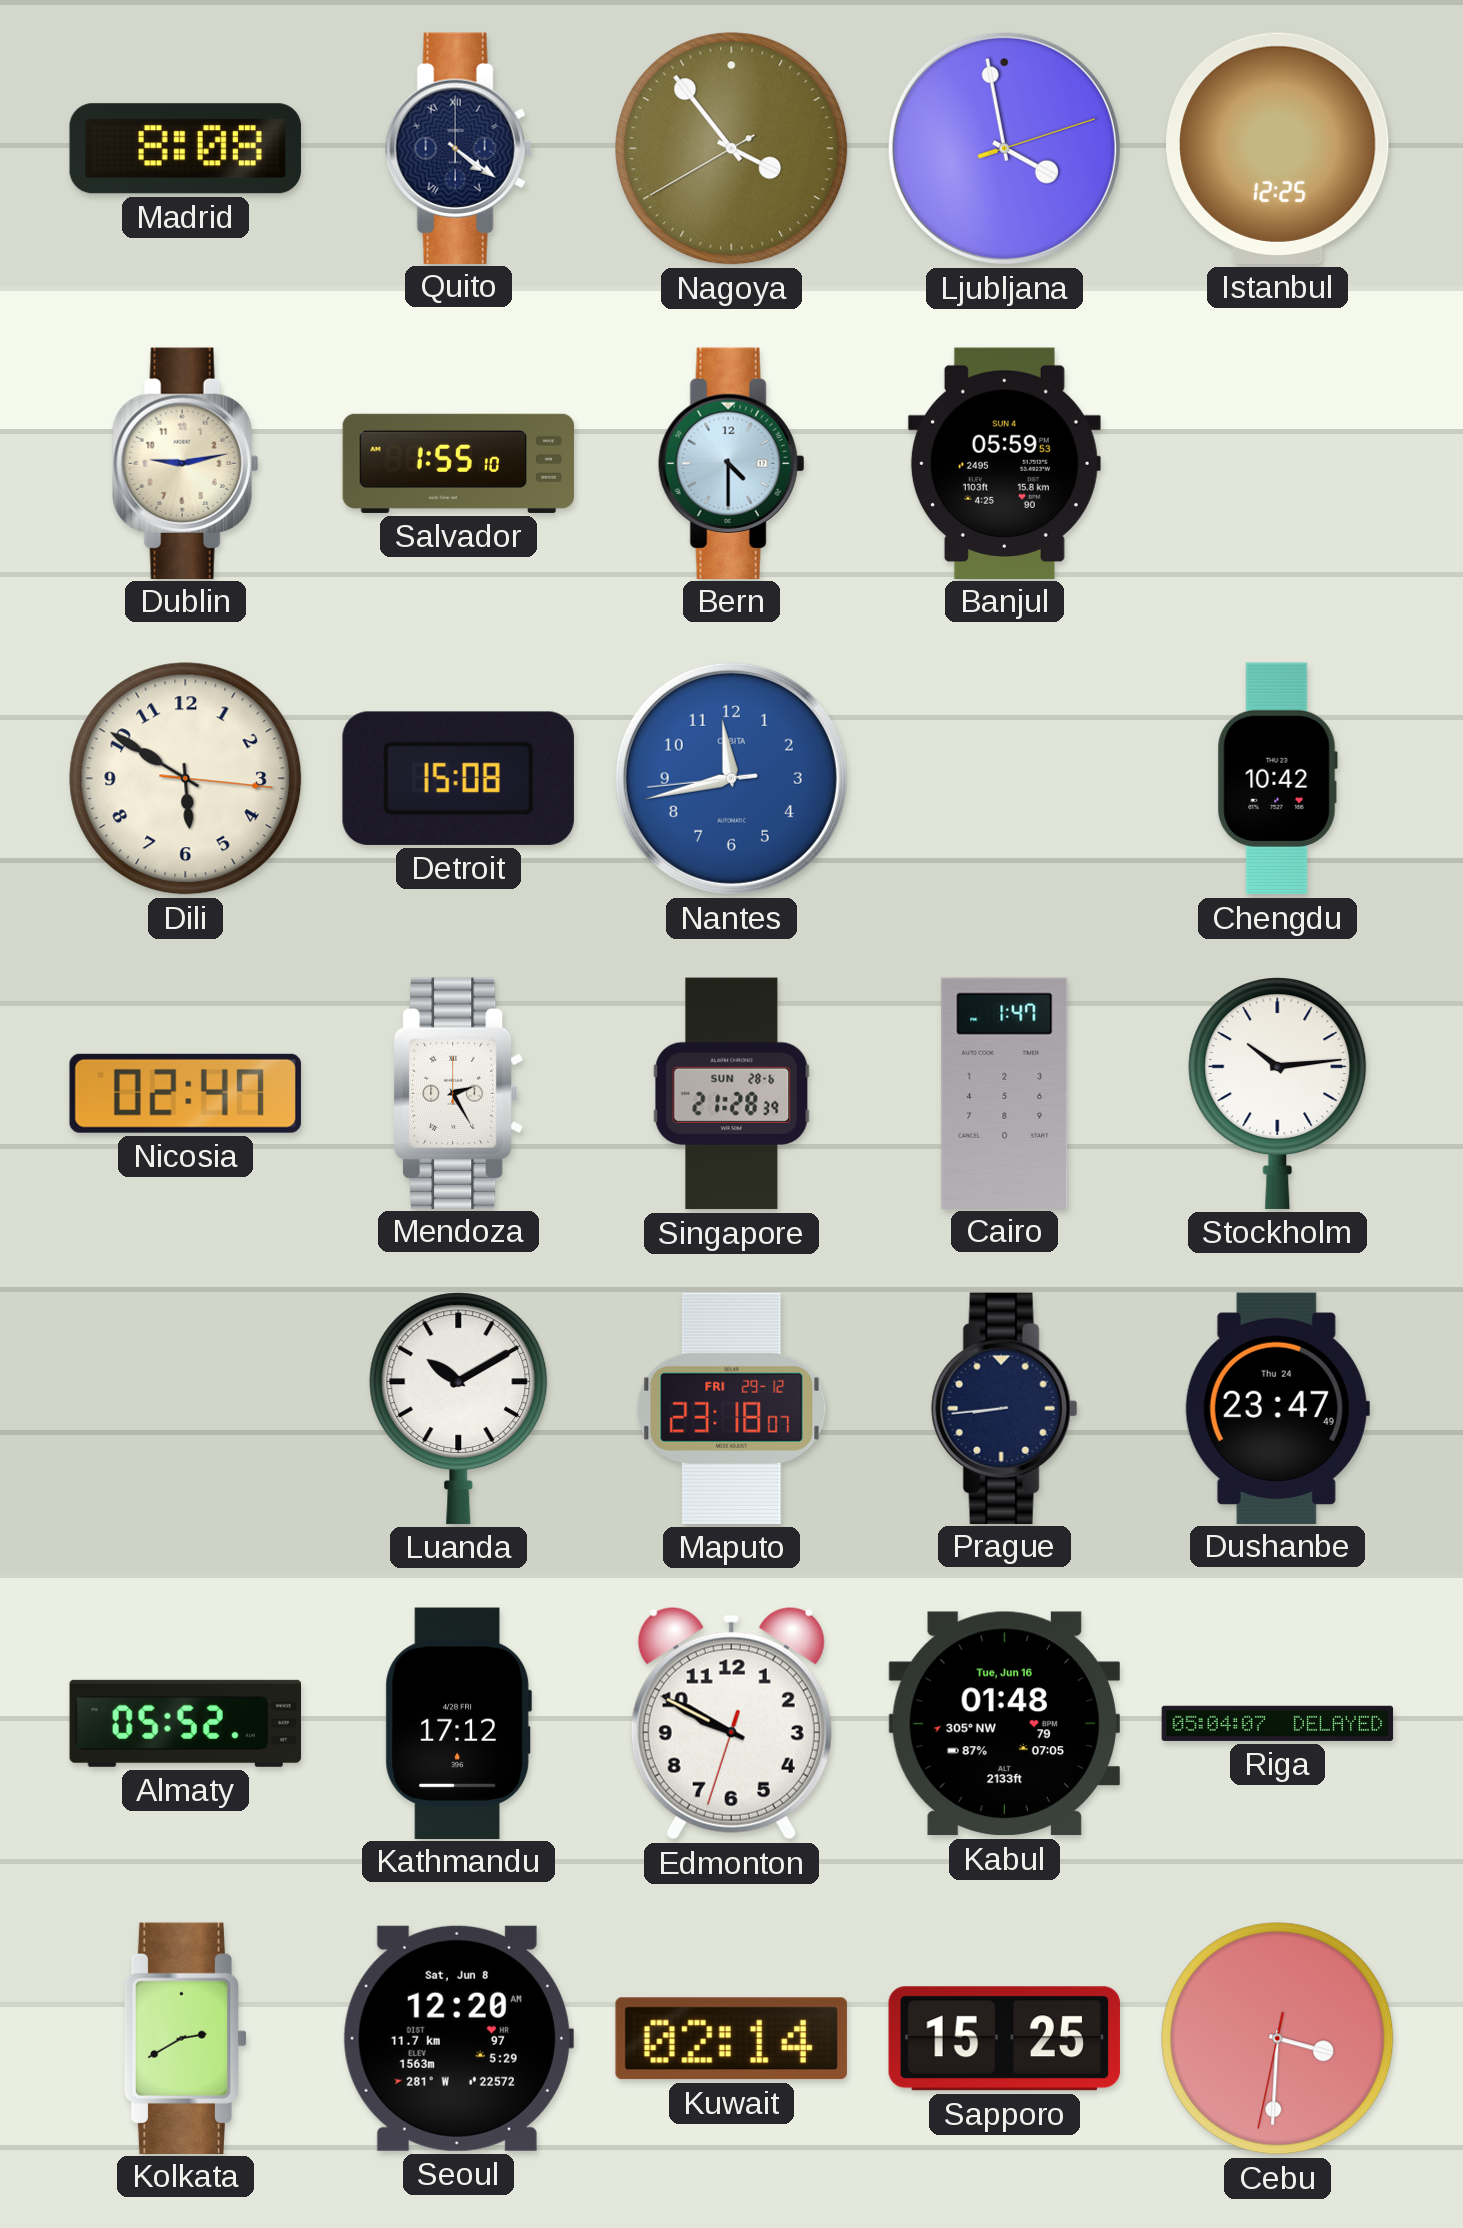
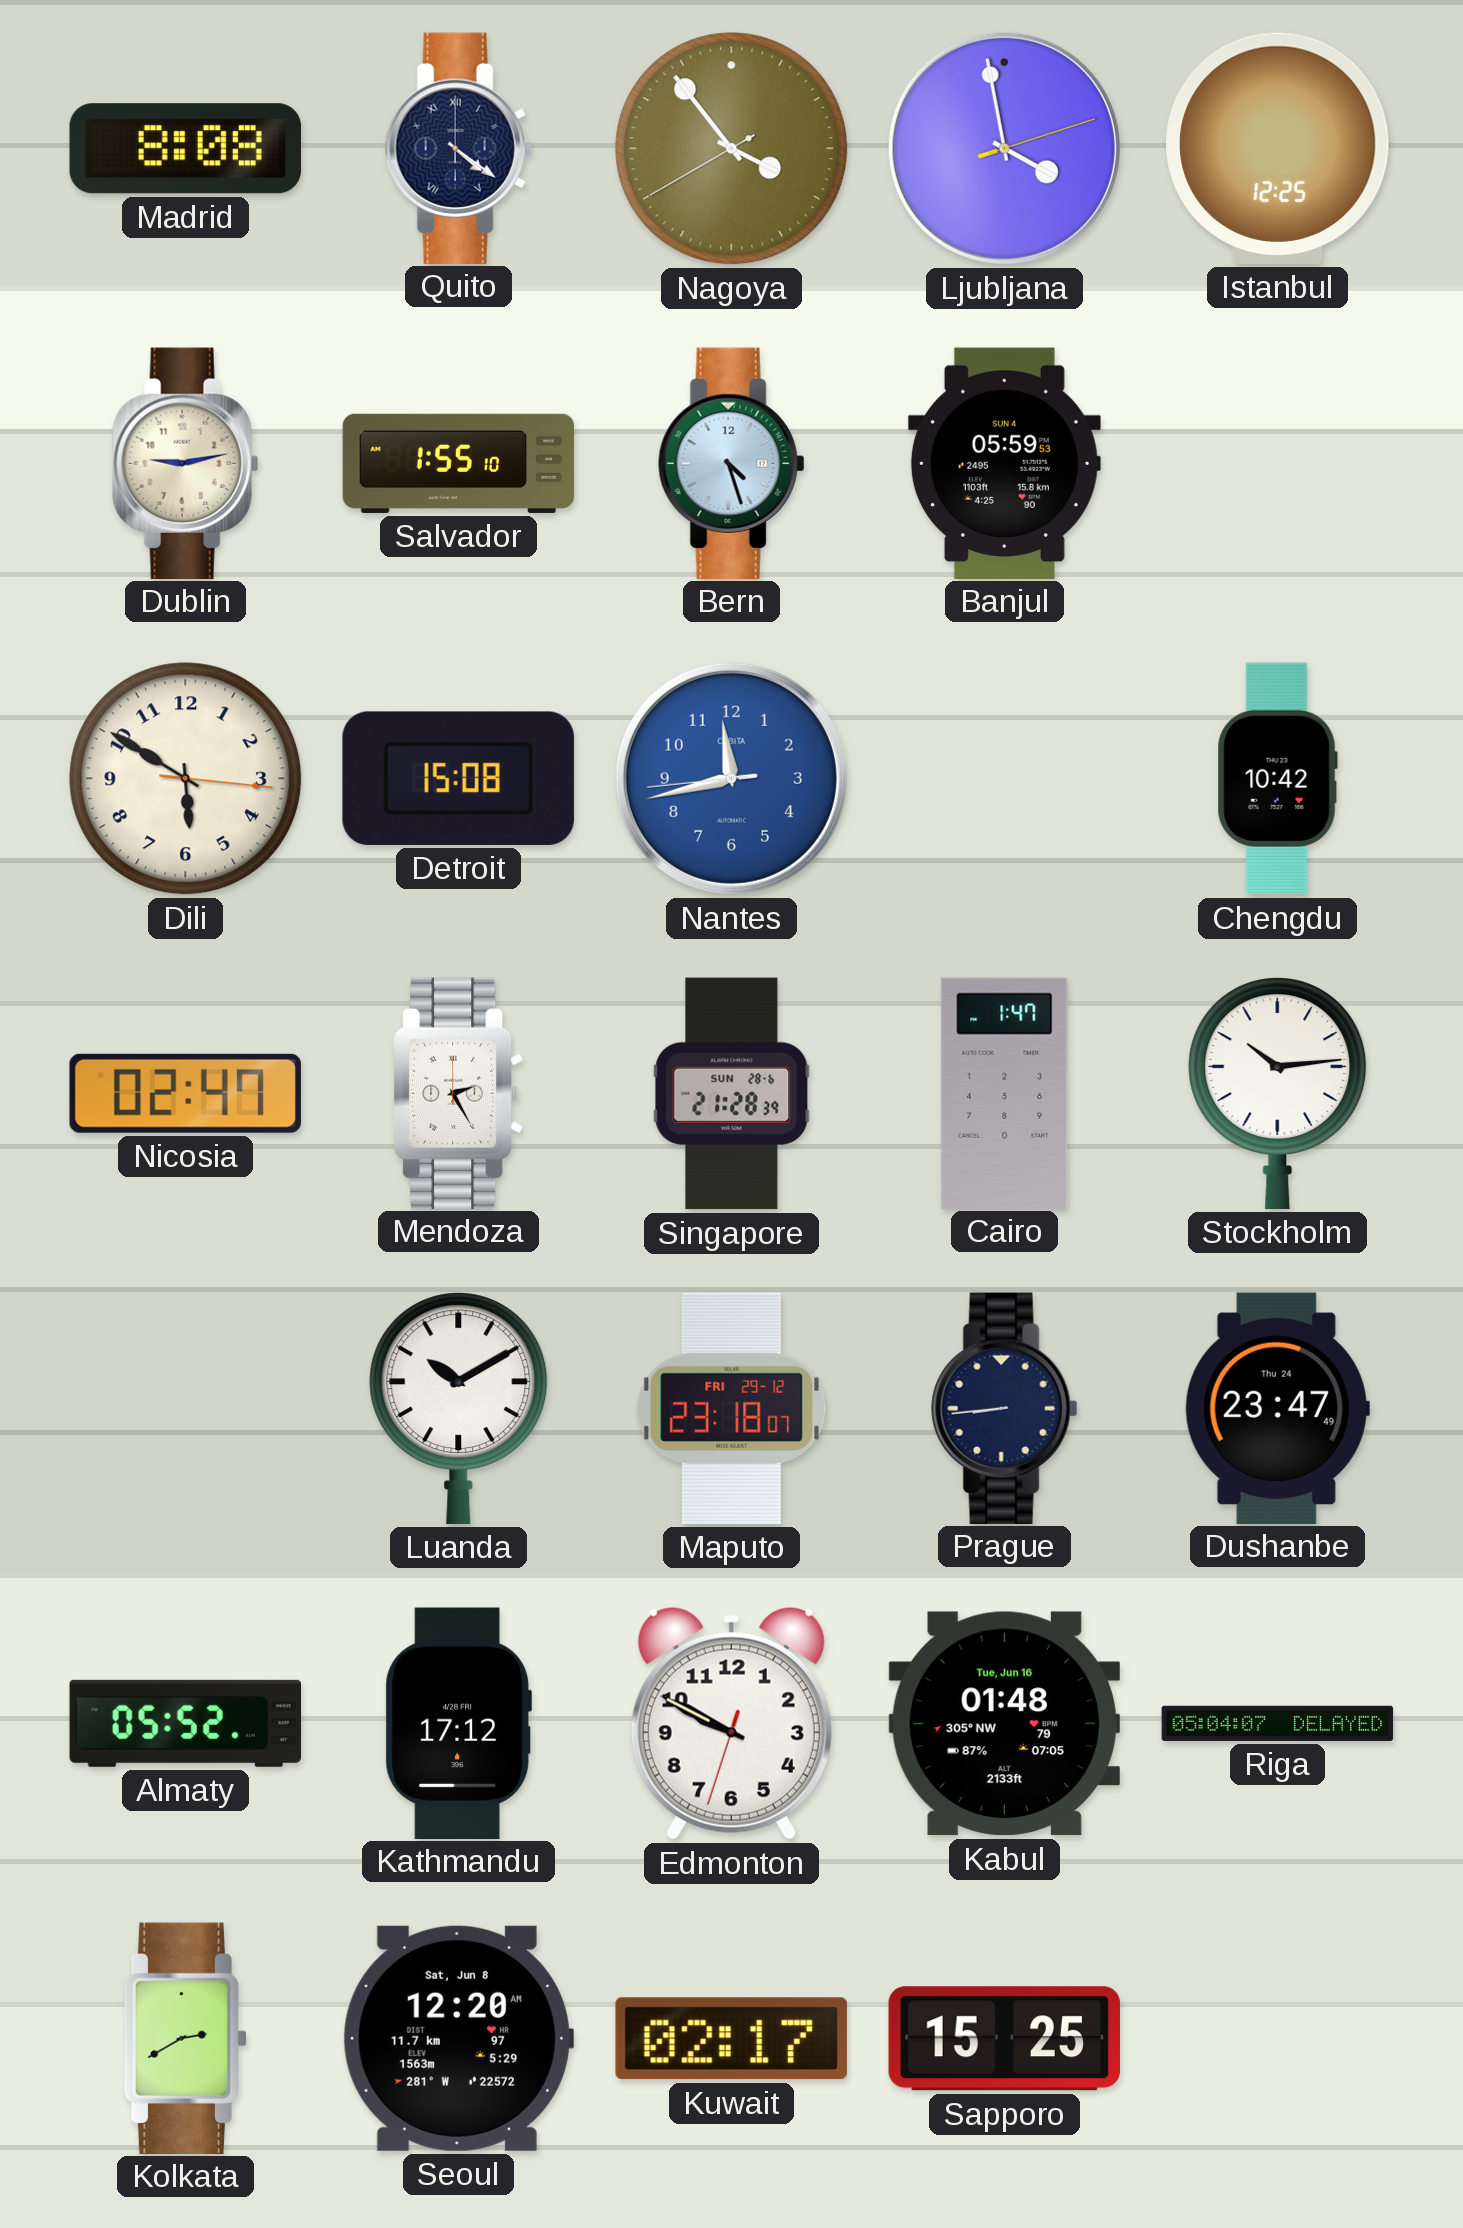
Bern: 4:30 -> 4:27 (732, 463)
Kuwait: 02:14 -> 02:17 (731, 2039)
Cebu: 3:30 -> none (1278, 2039)
